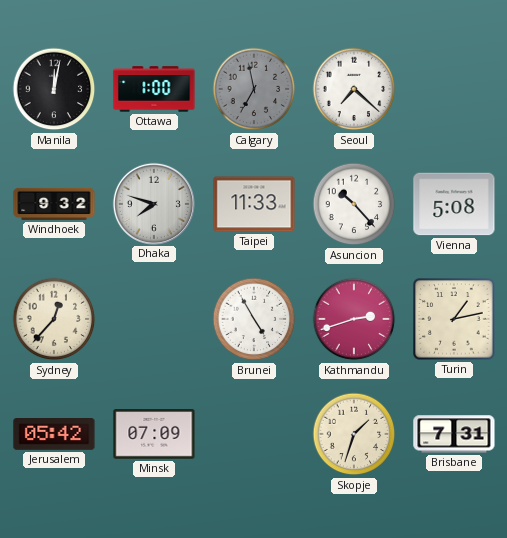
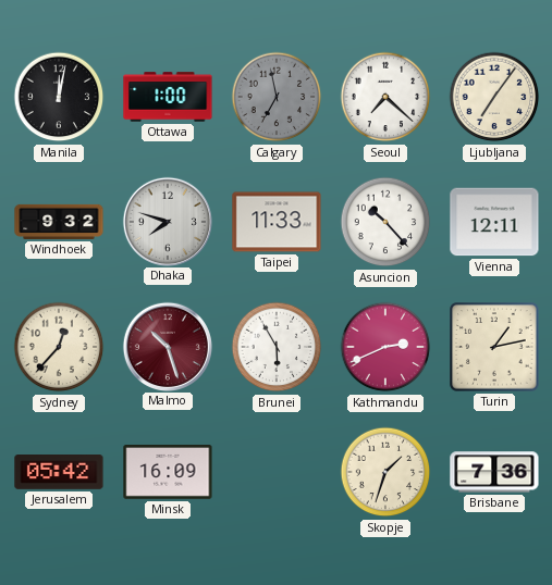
Ljubljana: none -> 7:06 (494, 97)
Vienna: 5:08 -> 12:11 (494, 222)
Malmo: none -> 10:27 (167, 346)
Brunei: 4:55 -> 5:55 (277, 347)
Kathmandu: 2:42 -> 2:41 (385, 347)
Minsk: 07:09 -> 16:09 (168, 473)
Brisbane: 7:31 -> 7:36 (494, 472)
